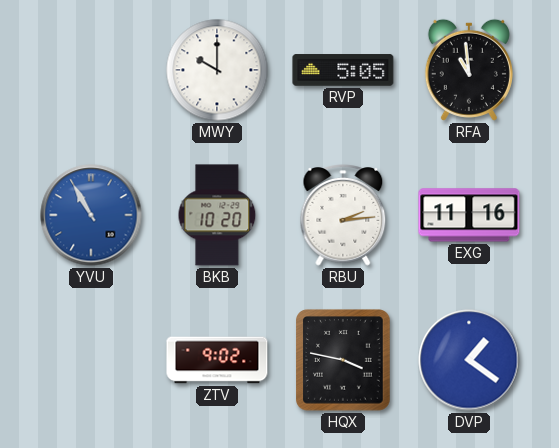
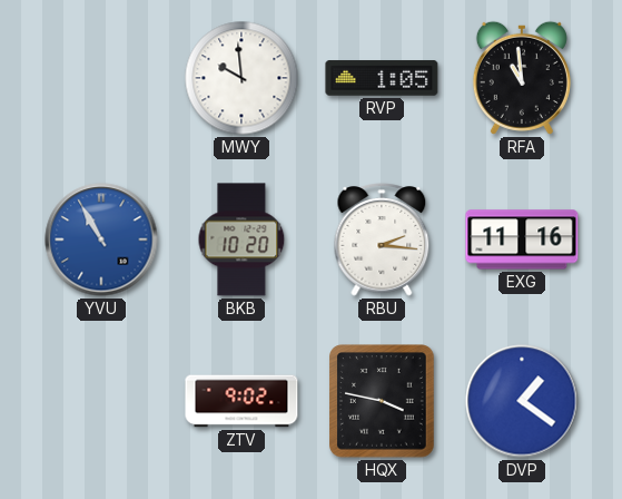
MWY: 10:00 -> 9:59 (241, 78)
RVP: 5:05 -> 1:05 (382, 78)
RBU: 2:14 -> 2:16 (382, 239)
